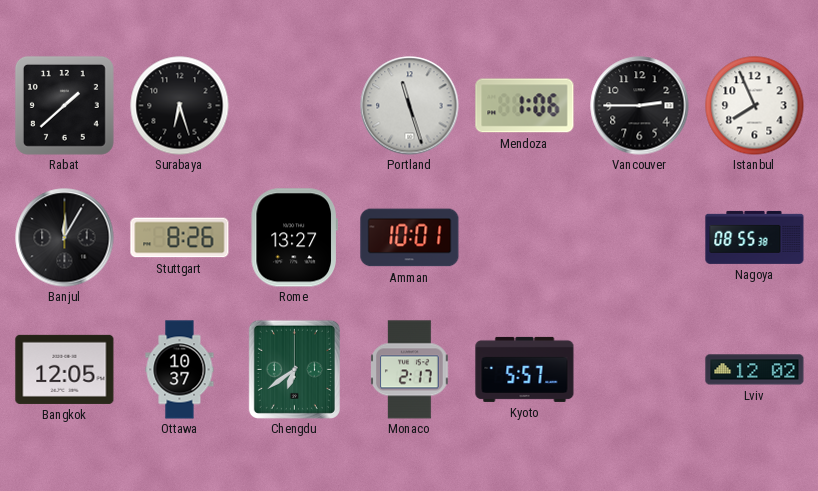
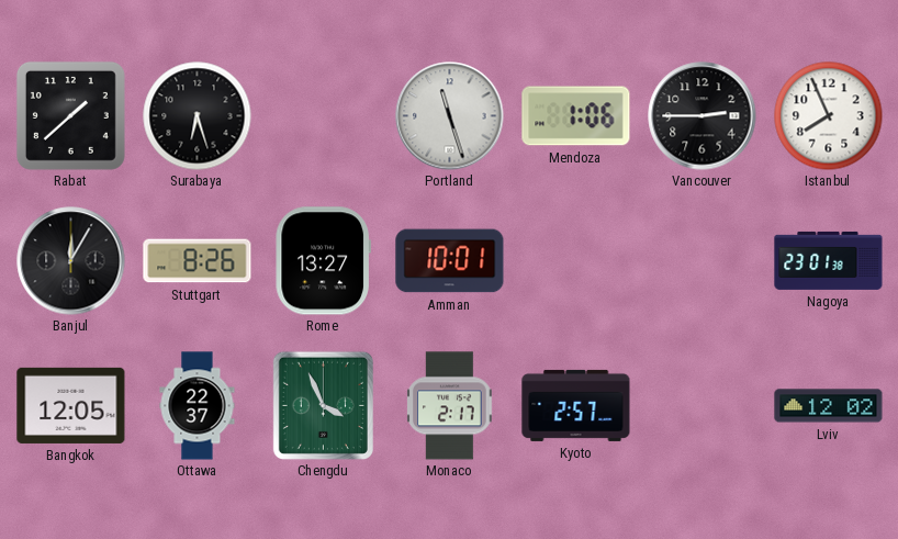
Nagoya: 08:55 -> 23:01 (829, 260)
Ottawa: 10:37 -> 22:37 (198, 406)
Chengdu: 6:39 -> 3:56 (323, 405)
Kyoto: 5:57 -> 2:57 (576, 405)
